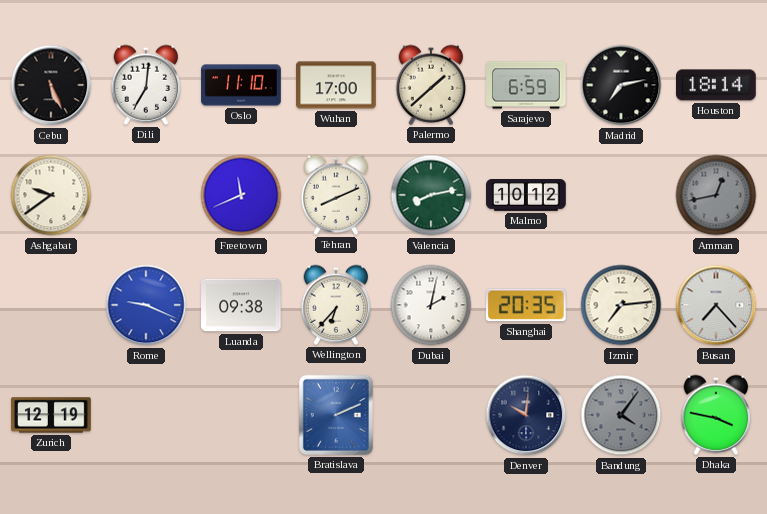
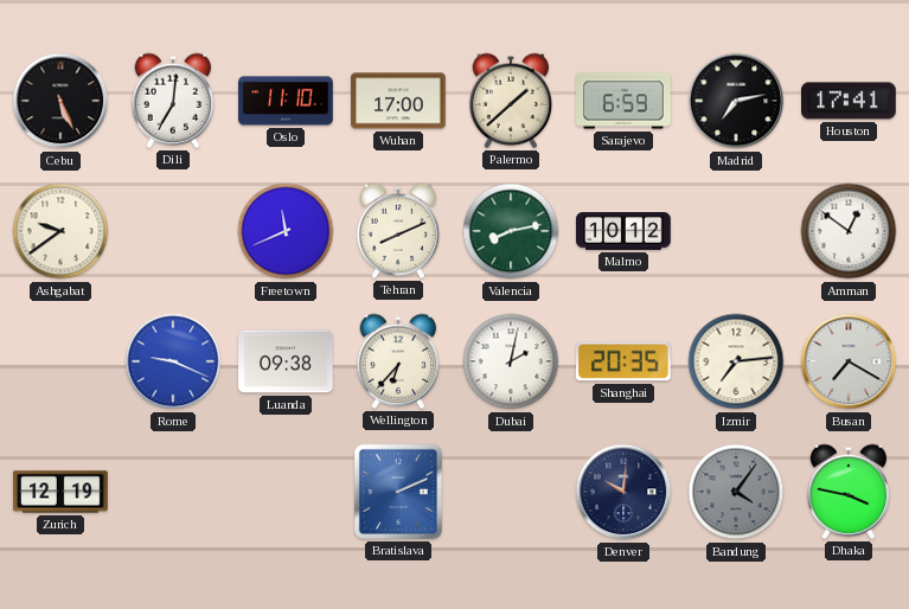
Houston: 18:14 -> 17:41 (849, 101)
Amman: 12:43 -> 12:51 (849, 231)
Amman dial: grey -> white (849, 231)
Busan: 7:23 -> 7:20 (849, 361)
